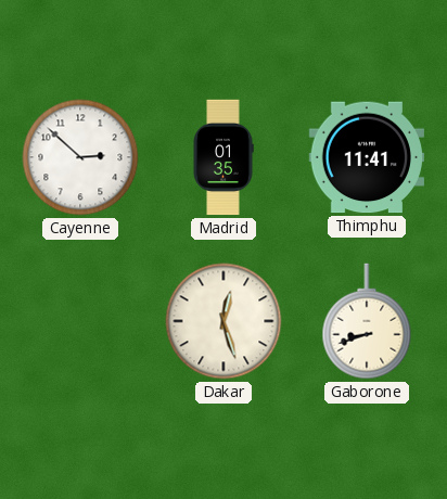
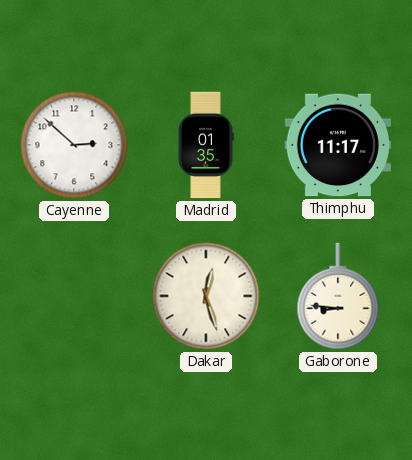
Thimphu: 11:41 -> 11:17 (337, 145)
Gaborone: 8:42 -> 8:46 (338, 296)
